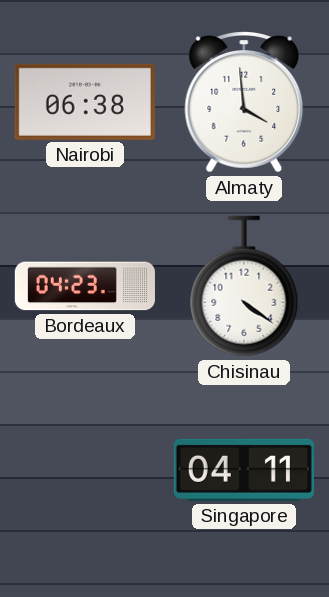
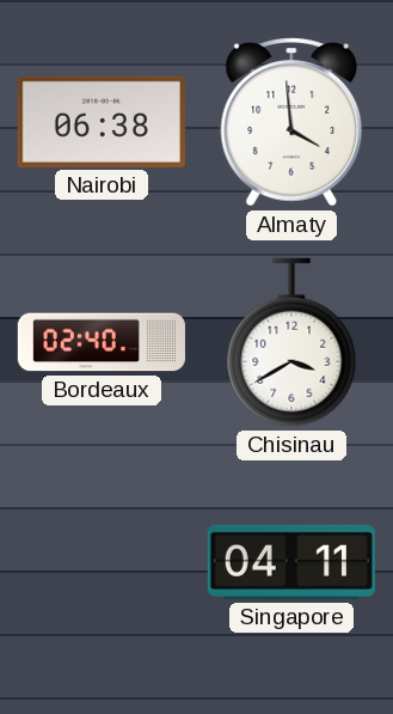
Bordeaux: 04:23 -> 02:40 (102, 342)
Chisinau: 4:21 -> 3:40 (291, 342)
